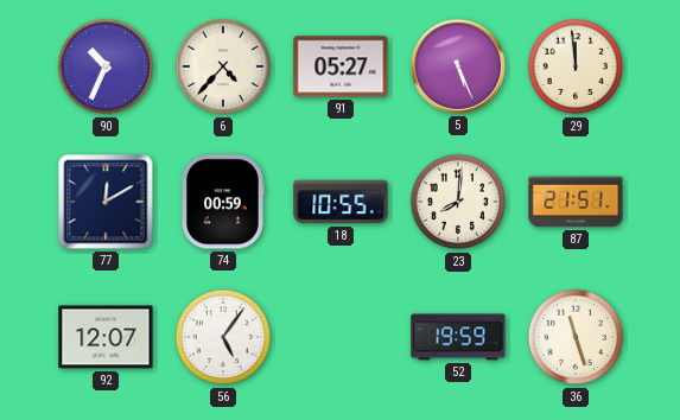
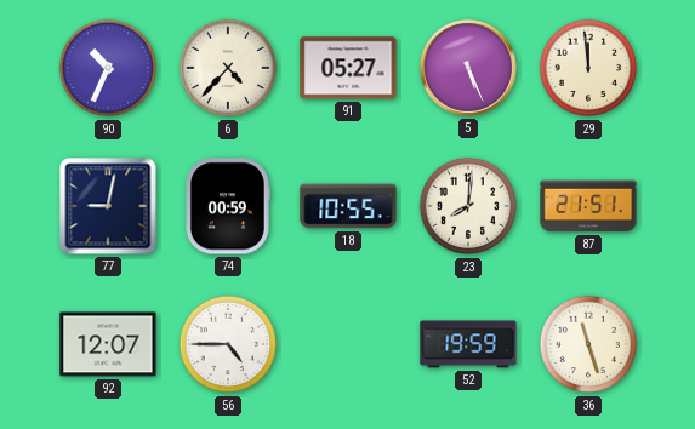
77: 12:10 -> 9:02 (108, 206)
56: 5:06 -> 4:45 (228, 344)
